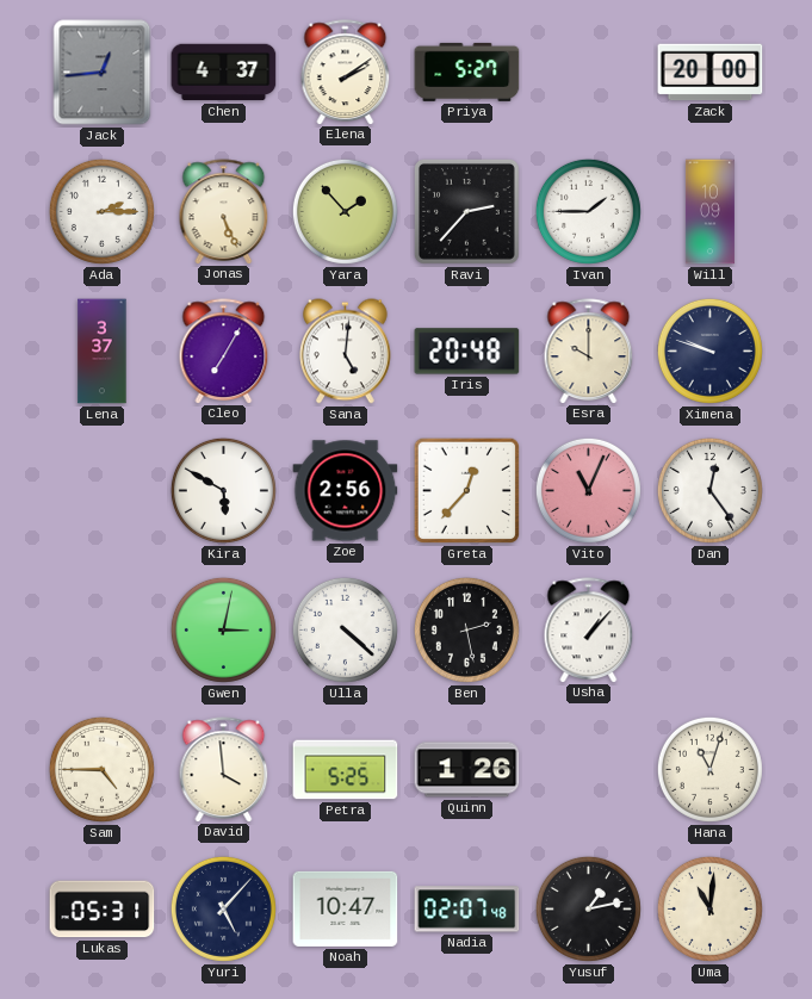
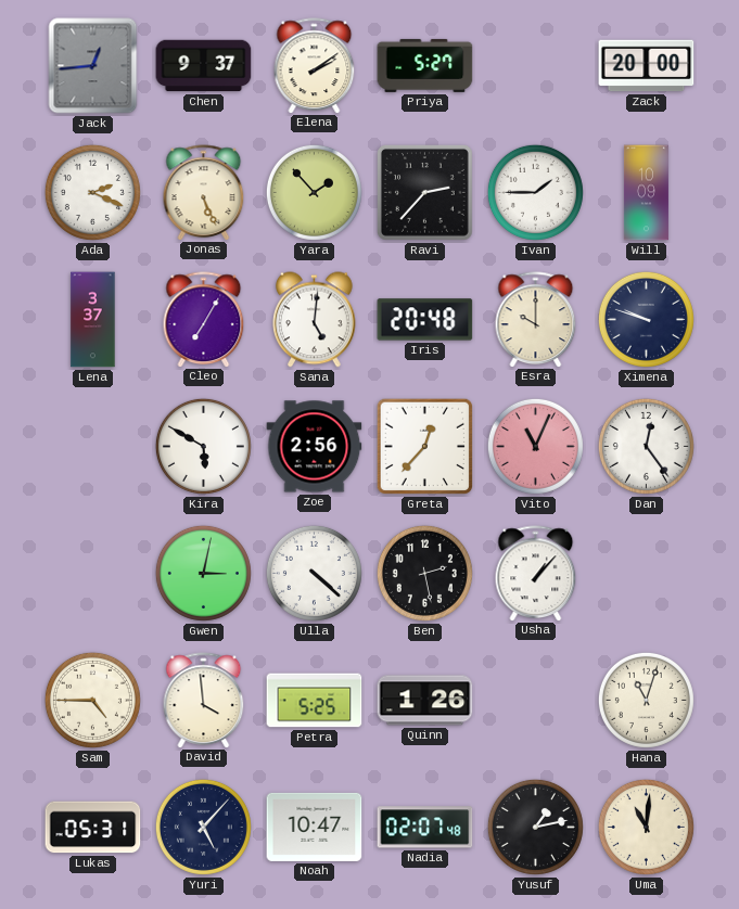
Chen: 4:37 -> 9:37 (204, 66)
Ada: 2:15 -> 2:19 (92, 192)
